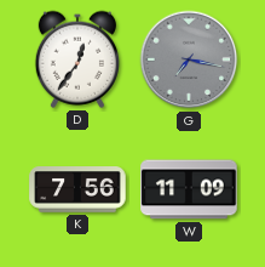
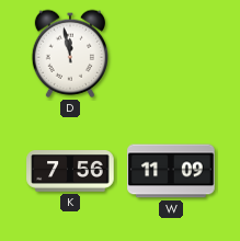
D: 12:36 -> 11:58 (69, 54)
G: 7:17 -> none (189, 59)
